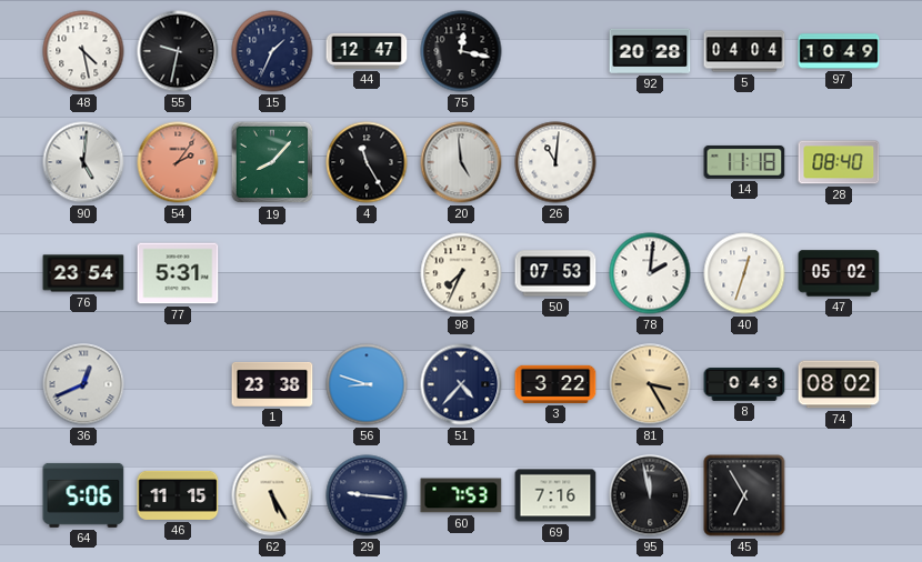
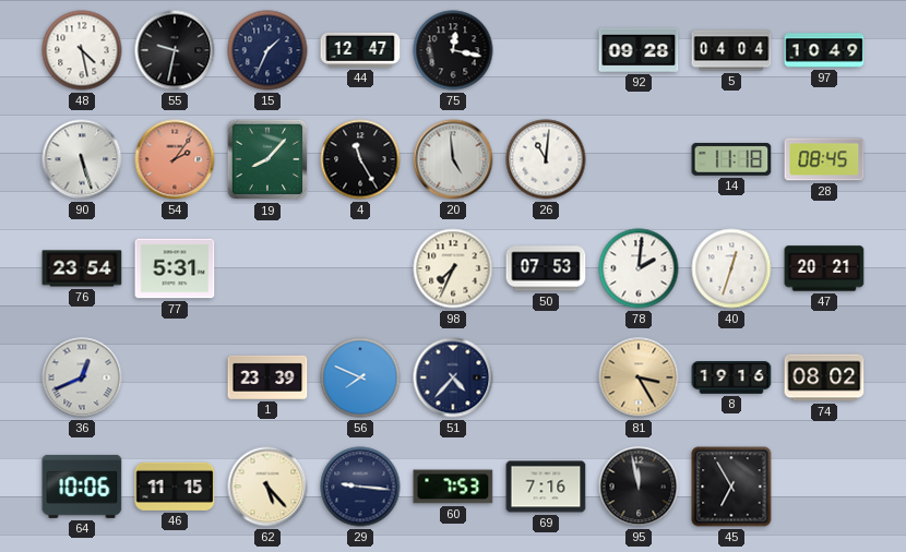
92: 20:28 -> 09:28 (639, 50)
90: 5:01 -> 5:27 (82, 159)
28: 08:40 -> 08:45 (824, 159)
47: 05:02 -> 20:21 (824, 268)
1: 23:38 -> 23:39 (267, 377)
56: 8:48 -> 7:49 (360, 377)
3: 3:22 -> none (555, 384)
8: 0:43 -> 19:16 (731, 379)
64: 5:06 -> 10:06 (82, 487)
62: 5:25 -> 5:23 (267, 487)
